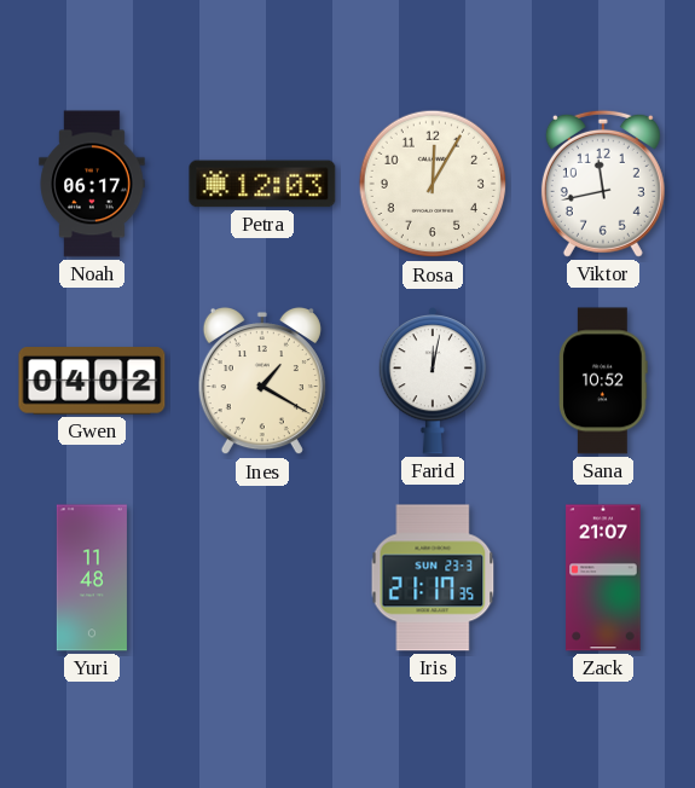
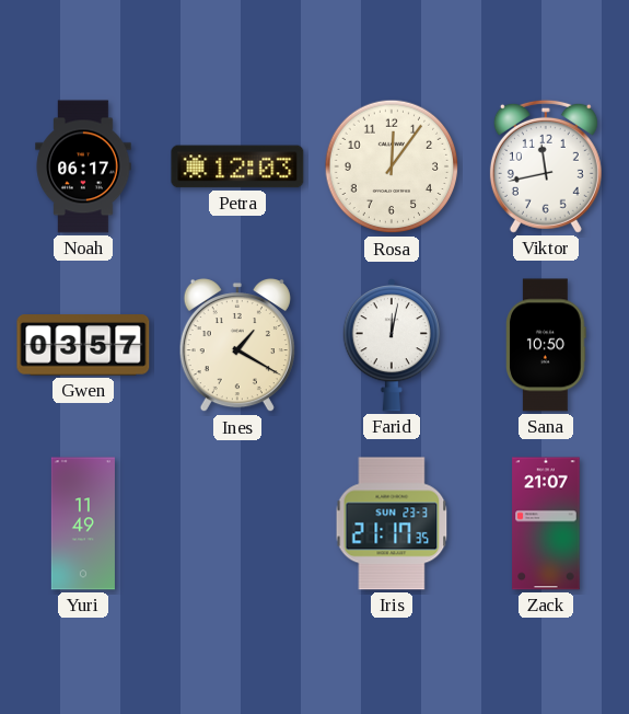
Rosa: 12:05 -> 12:06 (392, 166)
Gwen: 04:02 -> 03:57 (83, 345)
Sana: 10:52 -> 10:50 (546, 345)
Yuri: 11:48 -> 11:49 (83, 523)
